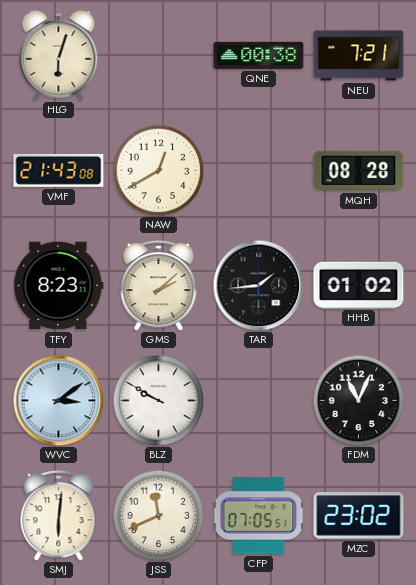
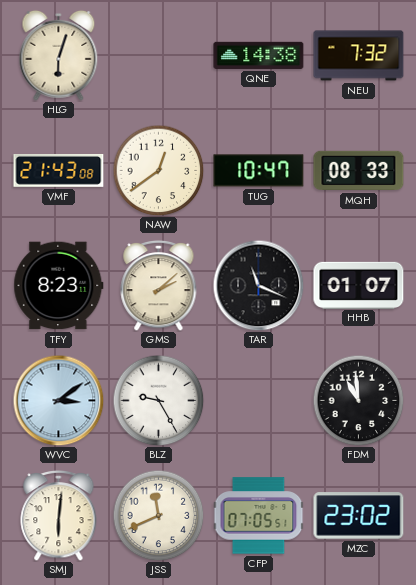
QNE: 00:38 -> 14:38 (259, 55)
NEU: 7:21 -> 7:32 (359, 56)
NAW: 12:40 -> 12:39 (158, 170)
TUG: none -> 10:47 (259, 171)
MQH: 08:28 -> 08:33 (359, 171)
TAR: 1:44 -> 11:19 (258, 285)
HHB: 01:02 -> 01:07 (359, 285)
BLZ: 9:50 -> 9:25 (158, 400)
FDM: 11:04 -> 10:59 (358, 400)
